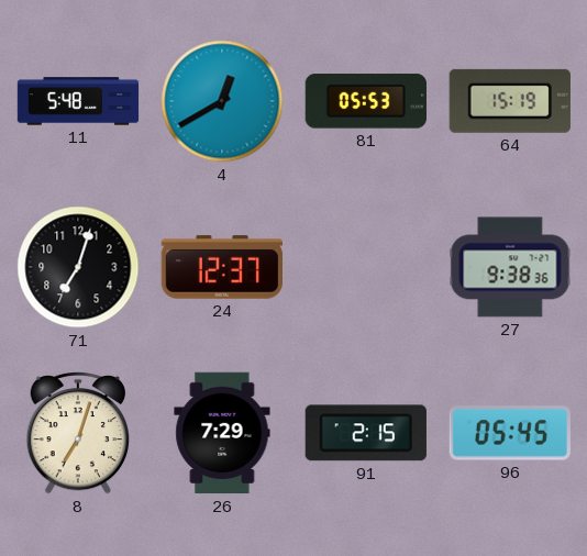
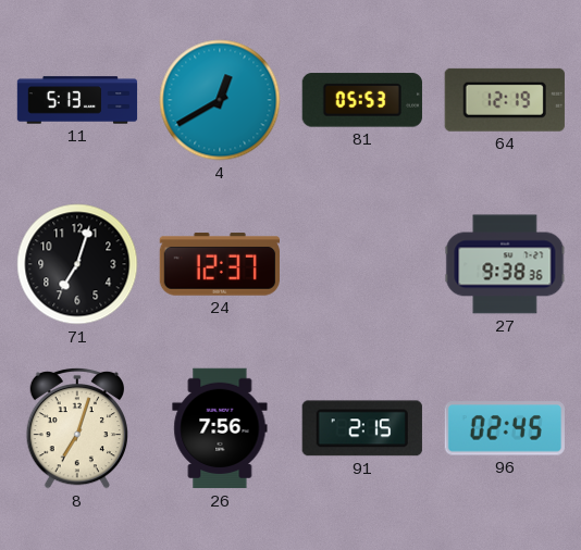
11: 5:48 -> 5:13 (77, 100)
64: 15:19 -> 12:19 (505, 100)
26: 7:29 -> 7:56 (220, 428)
96: 05:45 -> 02:45 (505, 428)
